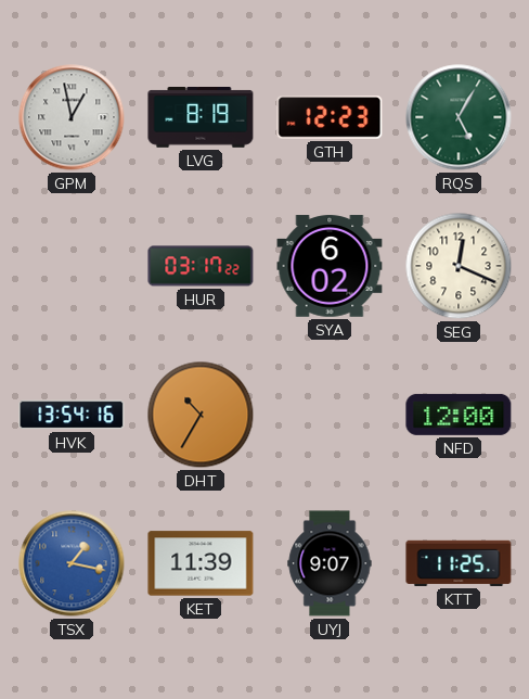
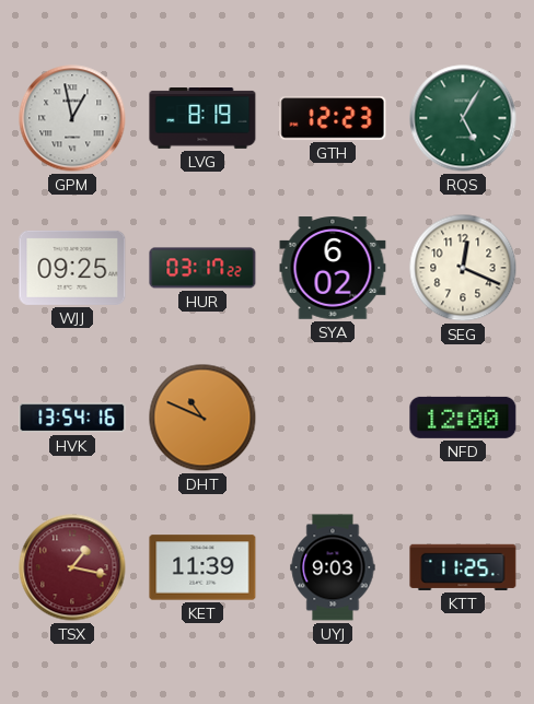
WJJ: none -> 09:25 (72, 268)
DHT: 10:35 -> 10:49 (202, 418)
TSX dial: blue -> burgundy (72, 567)
UYJ: 9:07 -> 9:03 (333, 567)
